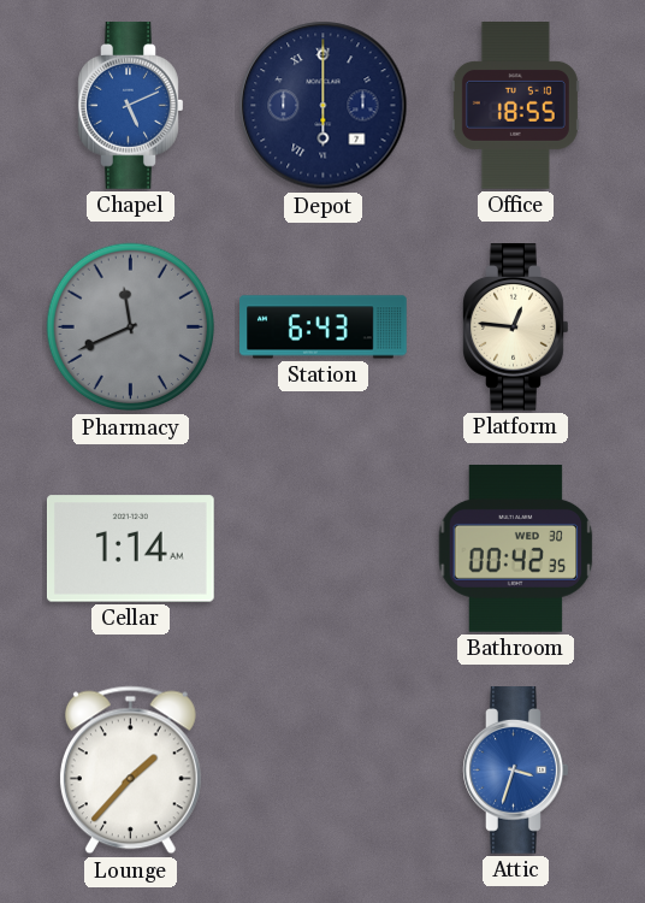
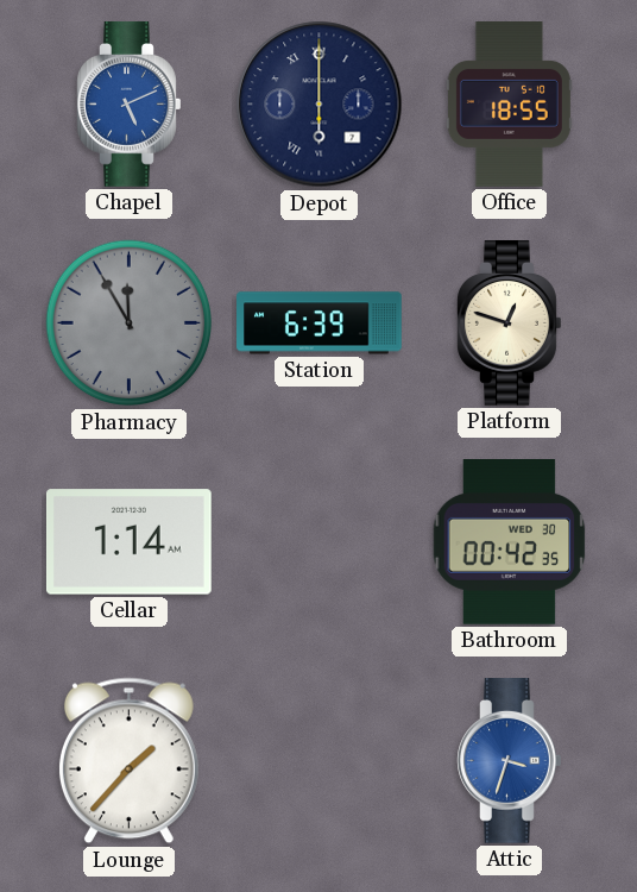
Pharmacy: 11:41 -> 11:55 (130, 323)
Station: 6:43 -> 6:39 (320, 323)
Platform: 12:46 -> 12:48 (510, 323)
